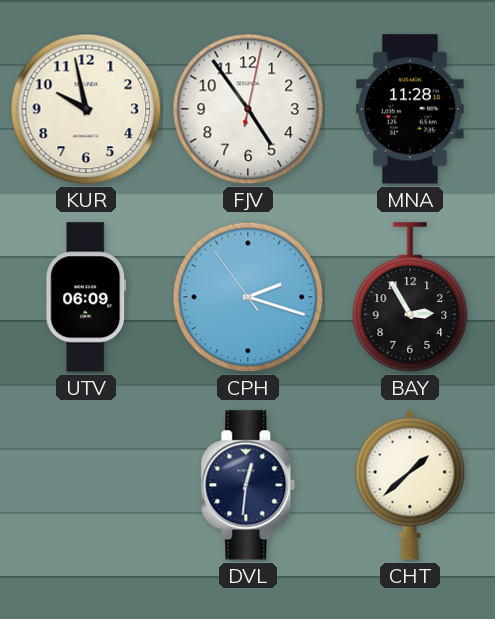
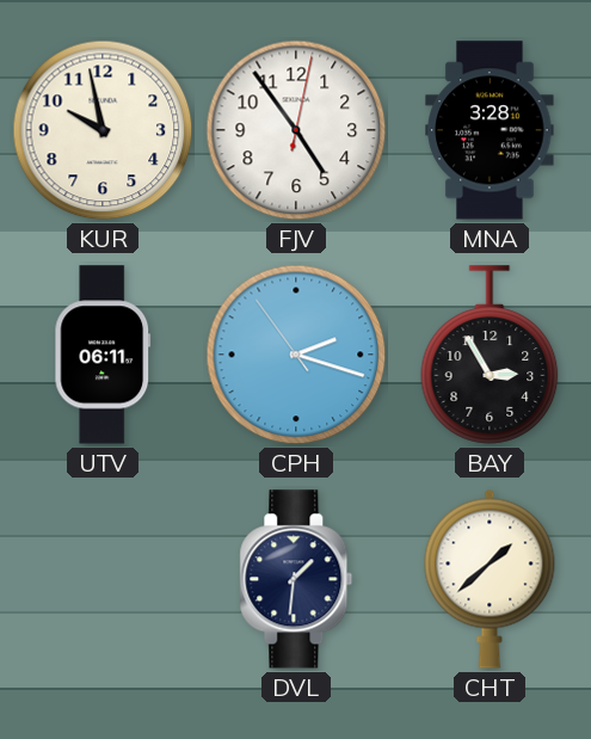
MNA: 11:28 -> 3:28 (490, 130)
UTV: 06:09 -> 06:11 (103, 355)
DVL: 12:31 -> 1:31 (296, 579)
